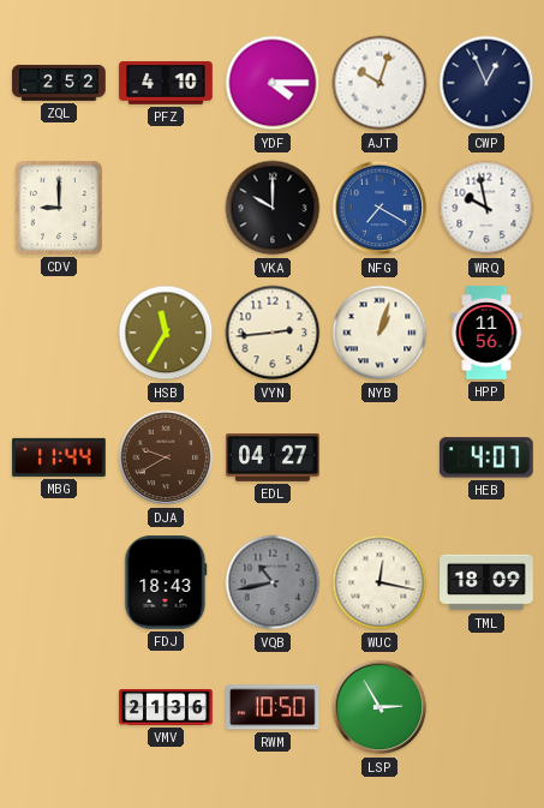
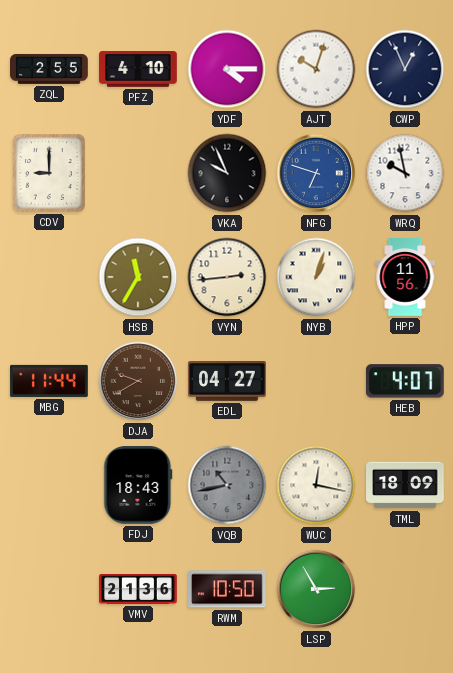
ZQL: 2:52 -> 2:55 (49, 69)
VKA: 10:00 -> 9:56 (227, 173)
NFG: 7:20 -> 6:48 (316, 173)
